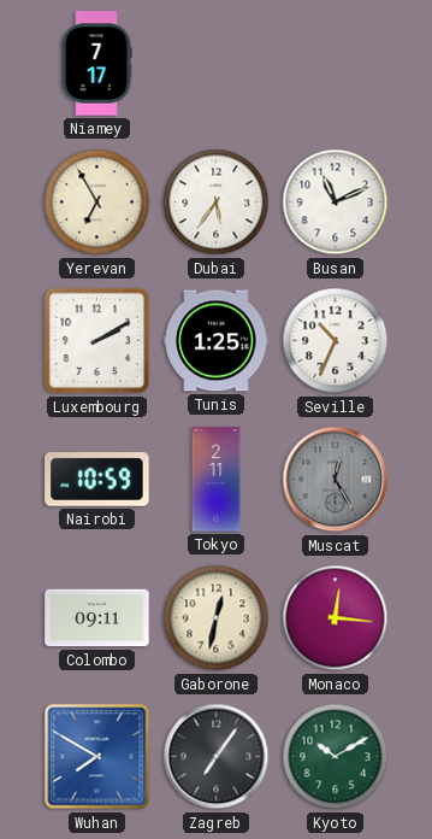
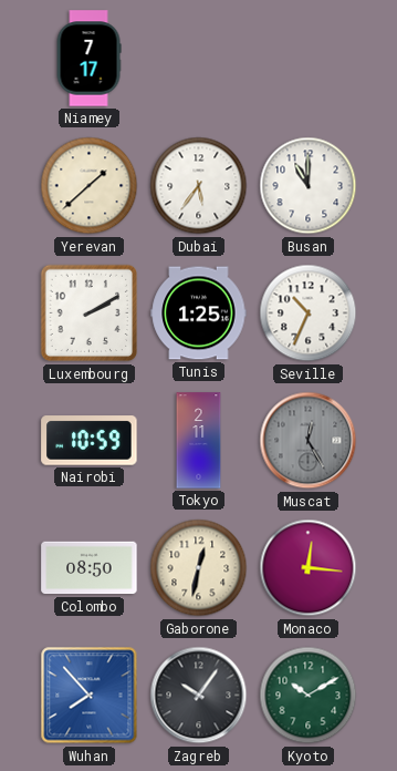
Yerevan: 6:55 -> 1:38 (90, 186)
Busan: 11:11 -> 11:00 (309, 186)
Colombo: 09:11 -> 08:50 (90, 568)
Wuhan: 7:50 -> 7:53 (90, 696)
Zagreb: 7:06 -> 10:06 (199, 696)
